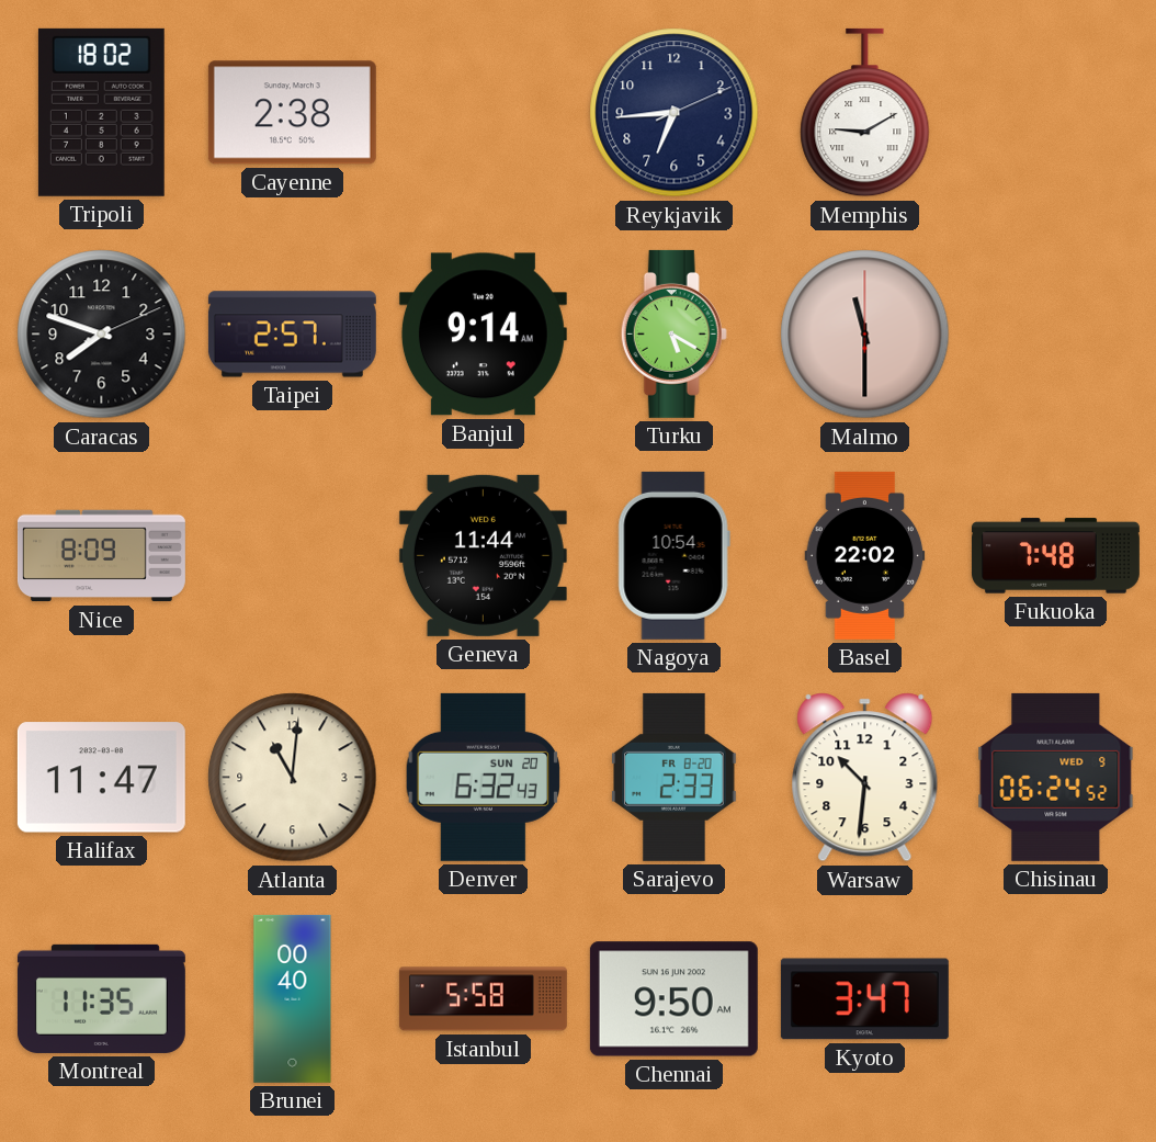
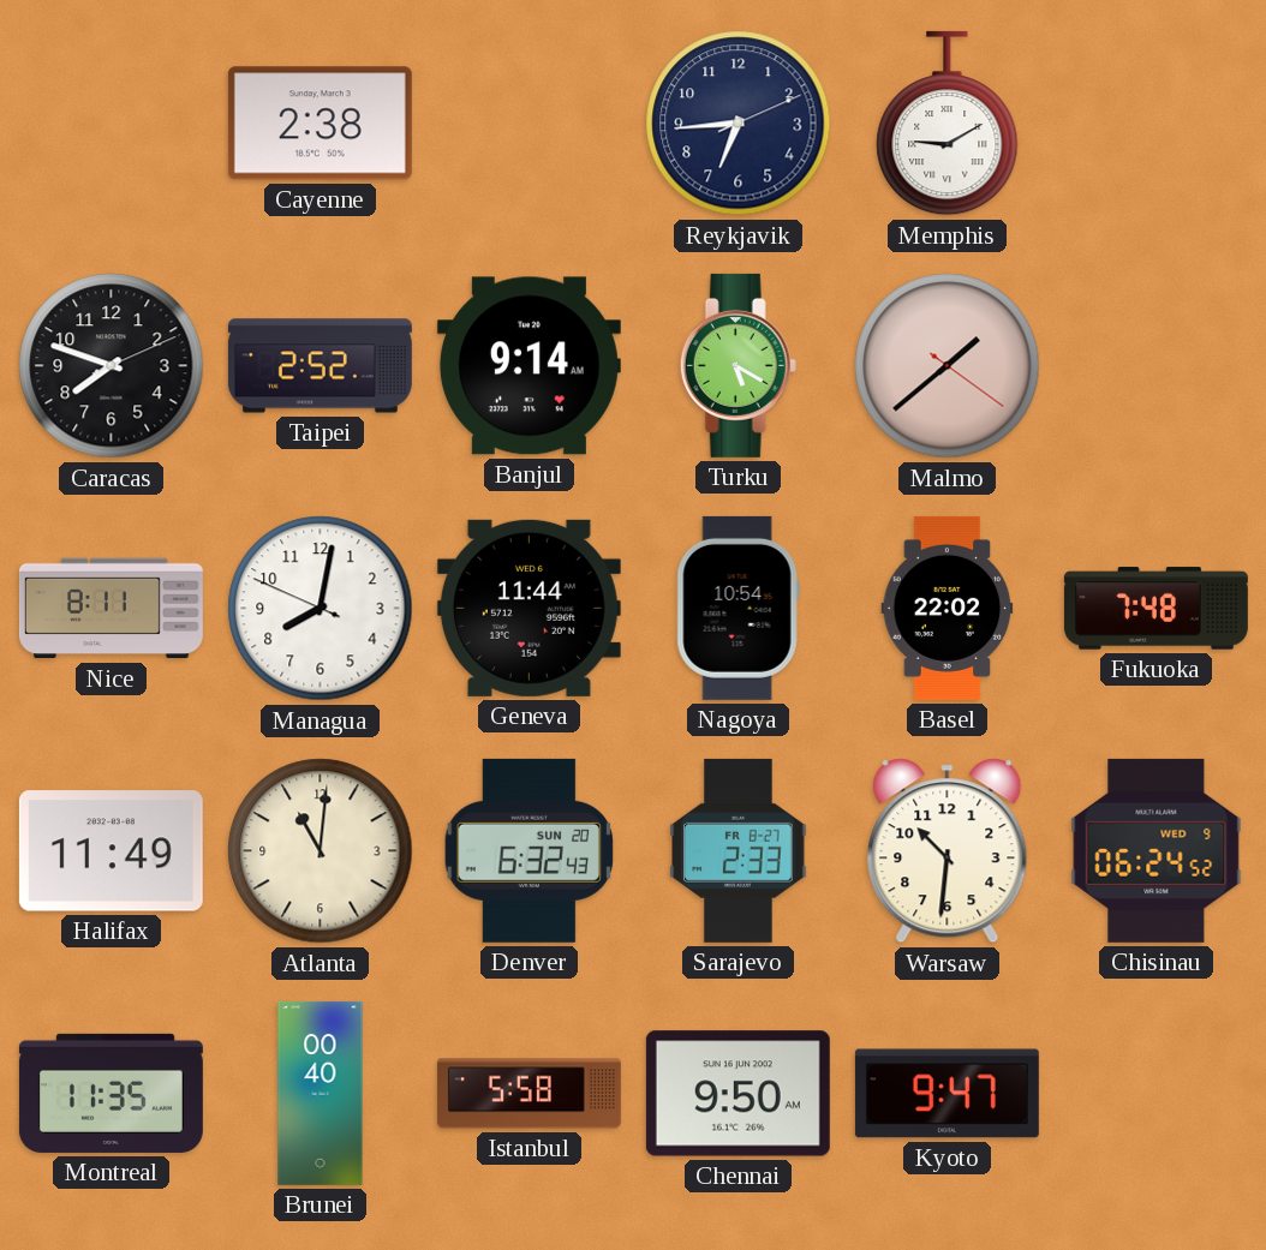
Tripoli: 18:02 -> none (101, 112)
Taipei: 2:57 -> 2:52 (320, 366)
Malmo: 11:30 -> 1:38 (948, 366)
Nice: 8:09 -> 8:11 (111, 609)
Managua: none -> 8:01 (321, 609)
Halifax: 11:47 -> 11:49 (111, 851)
Sarajevo date: FR 8-20 -> FR 8-27 (739, 850)
Kyoto: 3:47 -> 9:47 (946, 1094)
